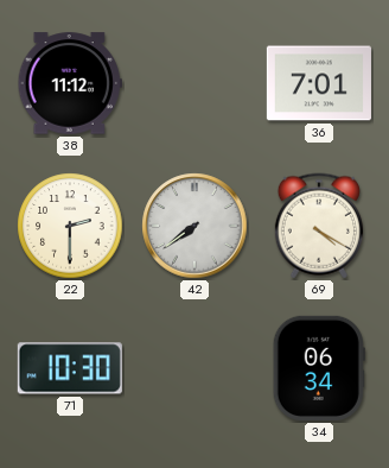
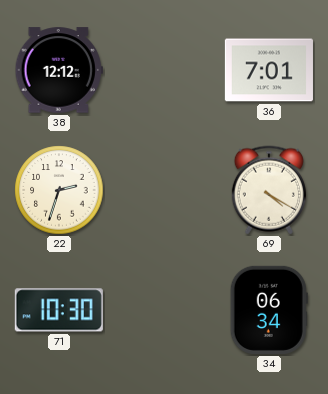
38: 11:12 -> 12:12 (59, 70)
22: 2:30 -> 2:33 (59, 190)
42: 7:39 -> none (194, 226)
